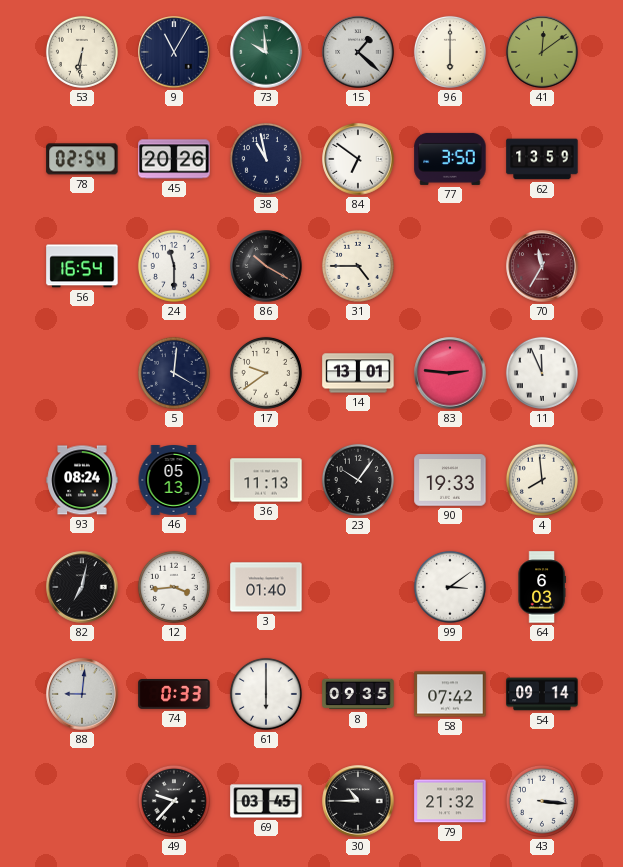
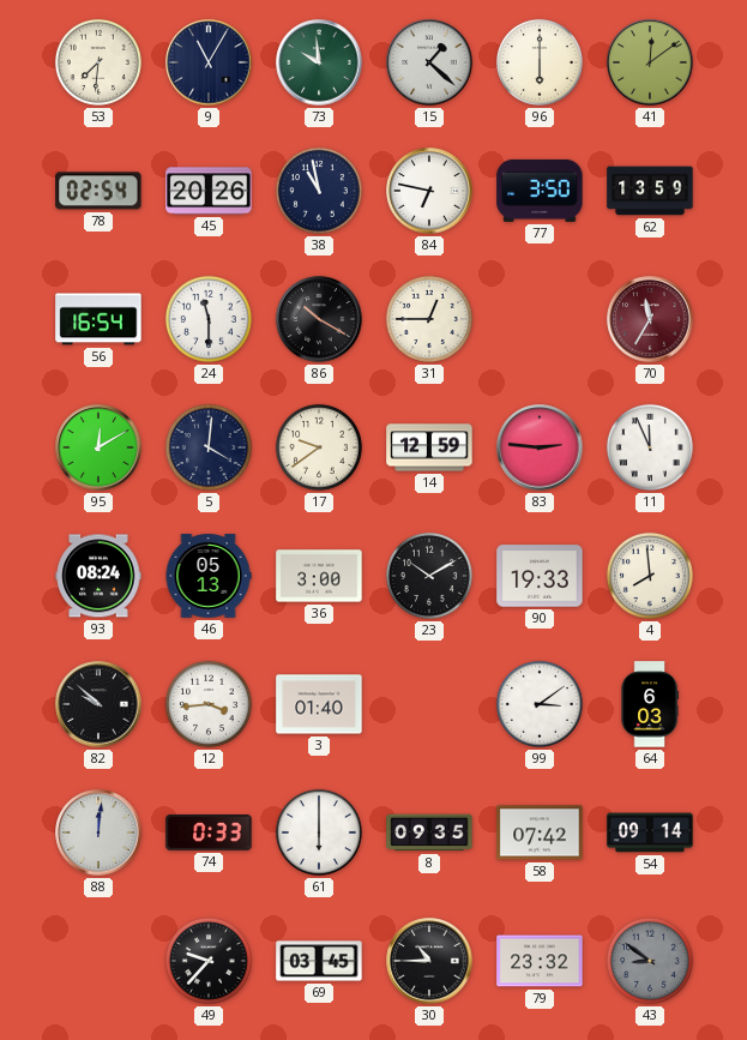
53: 6:31 -> 7:31 (98, 62)
84: 6:51 -> 6:47 (429, 191)
31: 4:45 -> 12:45 (429, 319)
95: none -> 12:10 (98, 447)
14: 13:01 -> 12:59 (429, 447)
36: 11:13 -> 3:00 (319, 576)
23: 10:06 -> 10:10 (429, 576)
82: 7:02 -> 9:52 (98, 704)
88: 9:01 -> 12:01 (98, 832)
79: 21:32 -> 23:32 (540, 961)
43: 3:16 -> 8:51 (650, 961)
43 dial: white -> grey (650, 961)
